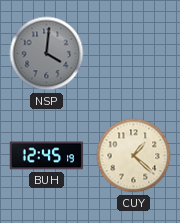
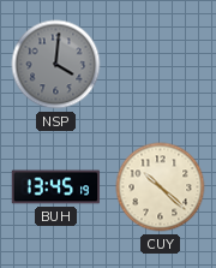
BUH: 12:45 -> 13:45 (56, 187)
CUY: 1:22 -> 10:22 (161, 187)
